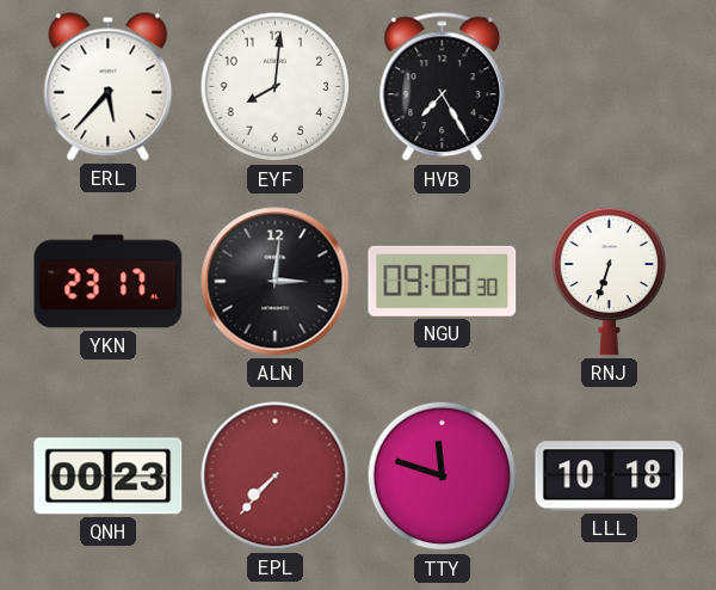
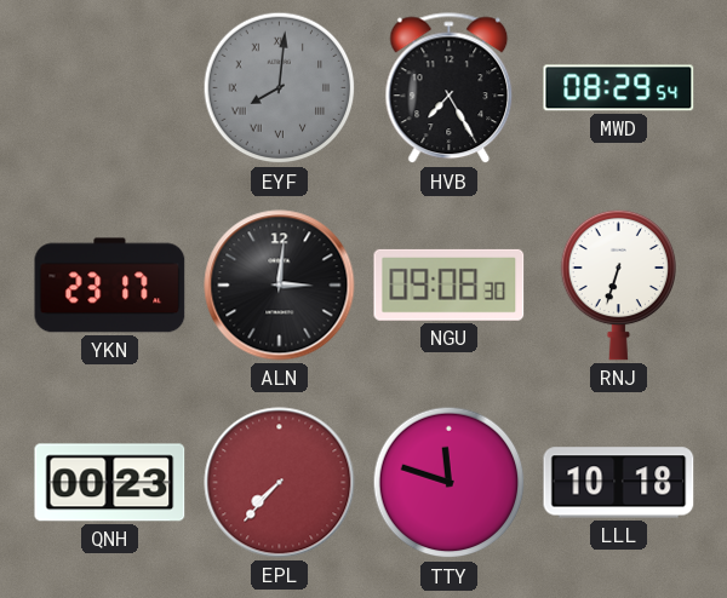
ERL: 5:37 -> none (109, 87)
EYF dial: white -> grey (280, 88)
EYF numerals: Arabic -> Roman (280, 88)
MWD: none -> 08:29 (619, 88)
